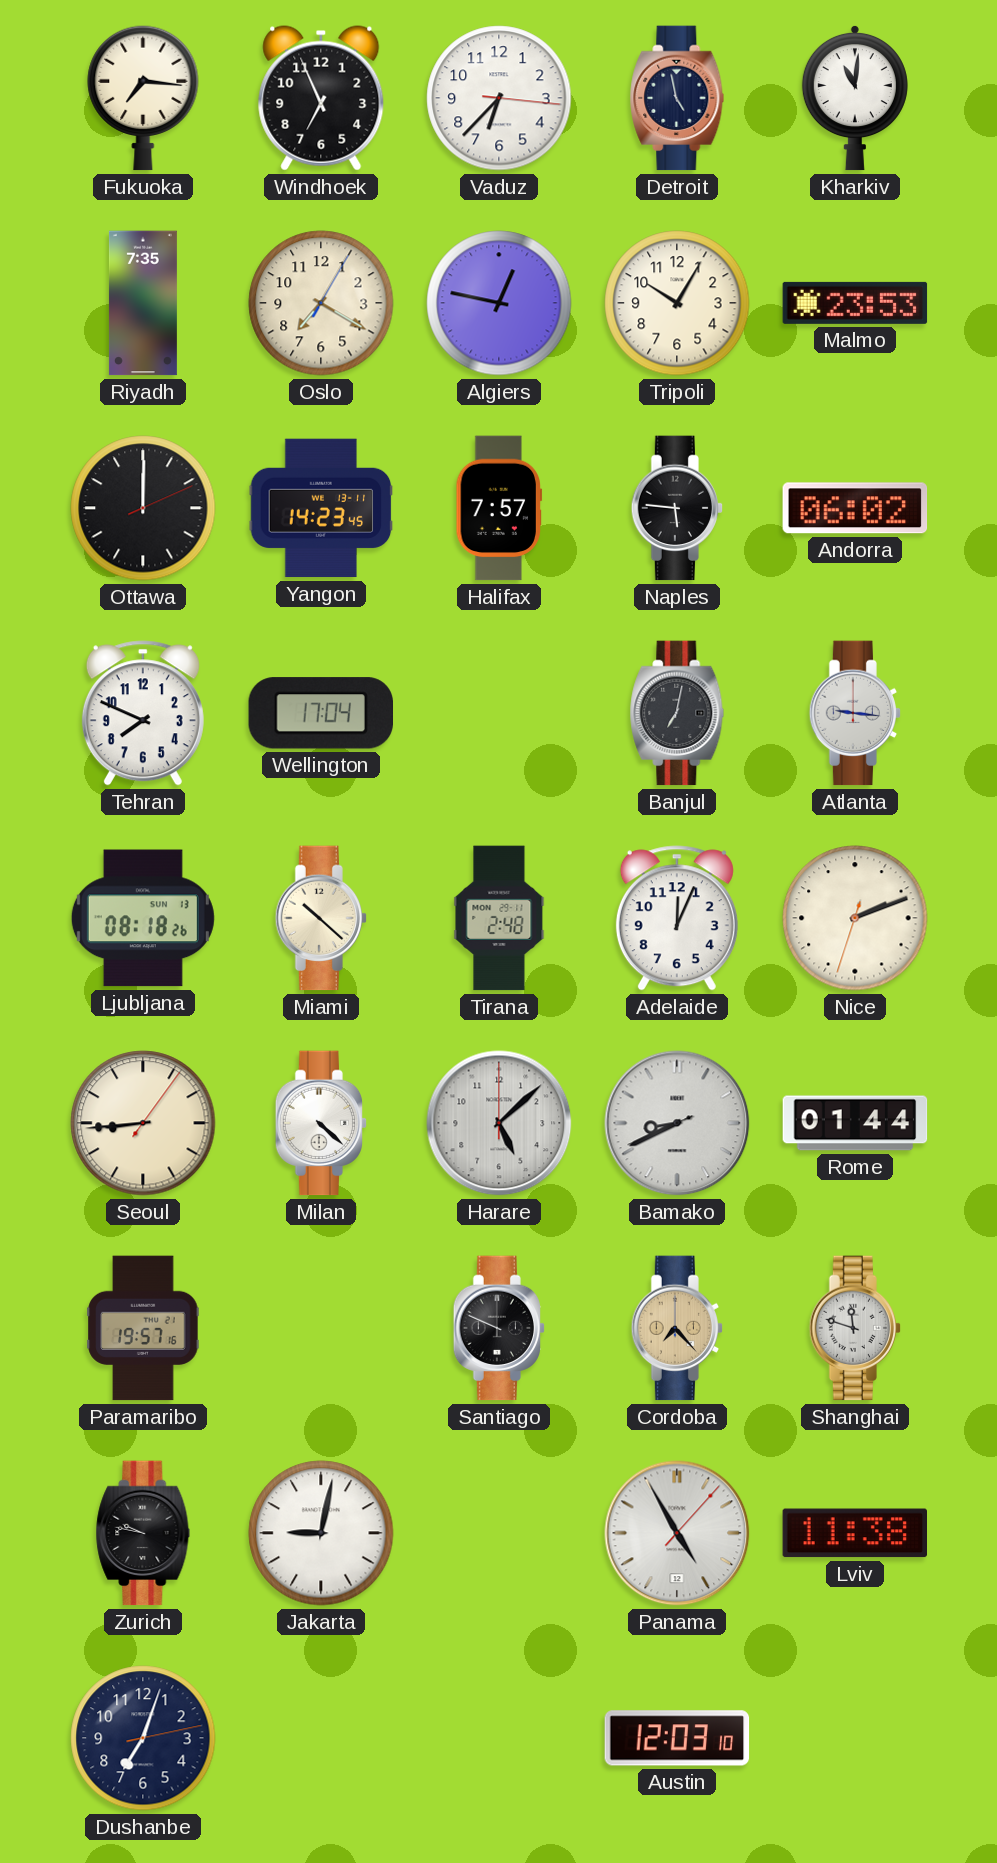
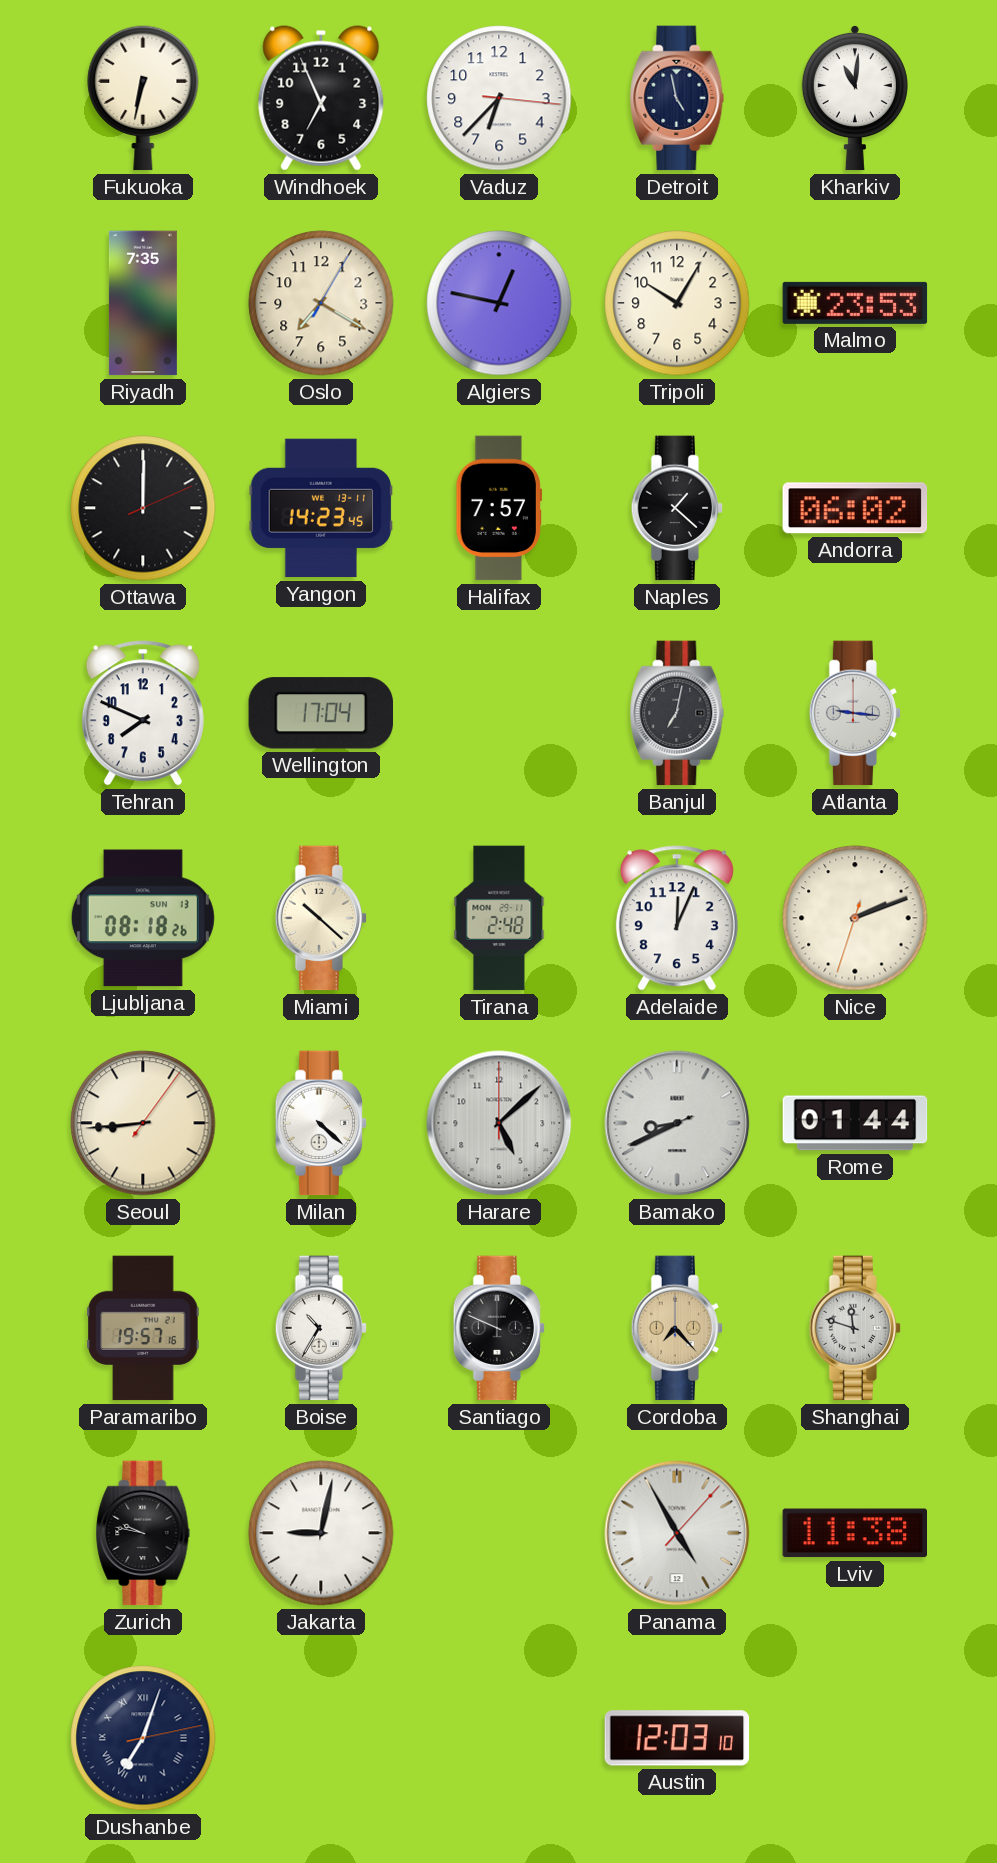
Fukuoka: 7:16 -> 6:32 (143, 98)
Naples: 5:46 -> 1:22 (677, 508)
Boise: none -> 10:35 (321, 1328)
Dushanbe numerals: Arabic -> Roman (143, 1738)
